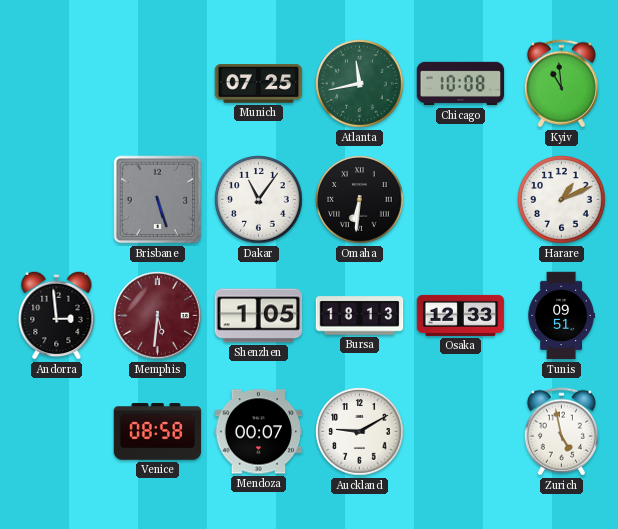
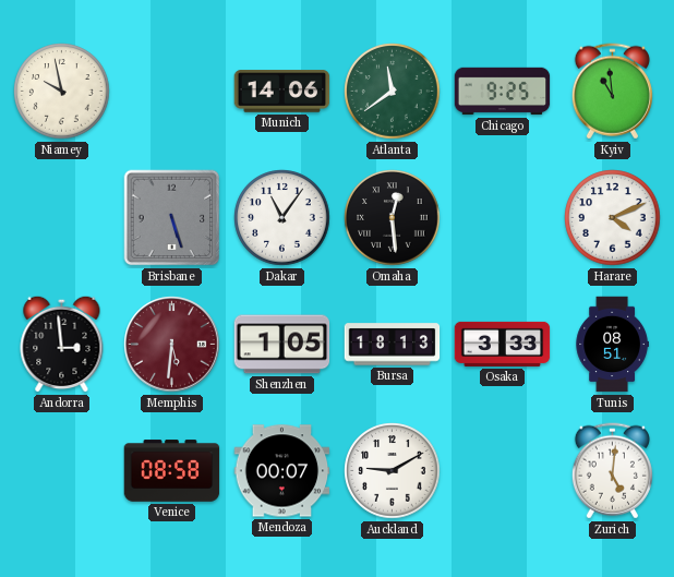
Niamey: none -> 9:58 (62, 92)
Munich: 07:25 -> 14:06 (282, 92)
Atlanta: 11:43 -> 11:39 (393, 92)
Chicago: 10:08 -> 9:25 (503, 92)
Omaha: 6:31 -> 12:29 (393, 218)
Harare: 1:11 -> 4:11 (613, 218)
Osaka: 12:33 -> 3:33 (503, 344)
Tunis: 09:51 -> 08:51 (612, 345)
Zurich: 4:58 -> 5:01 (612, 471)
